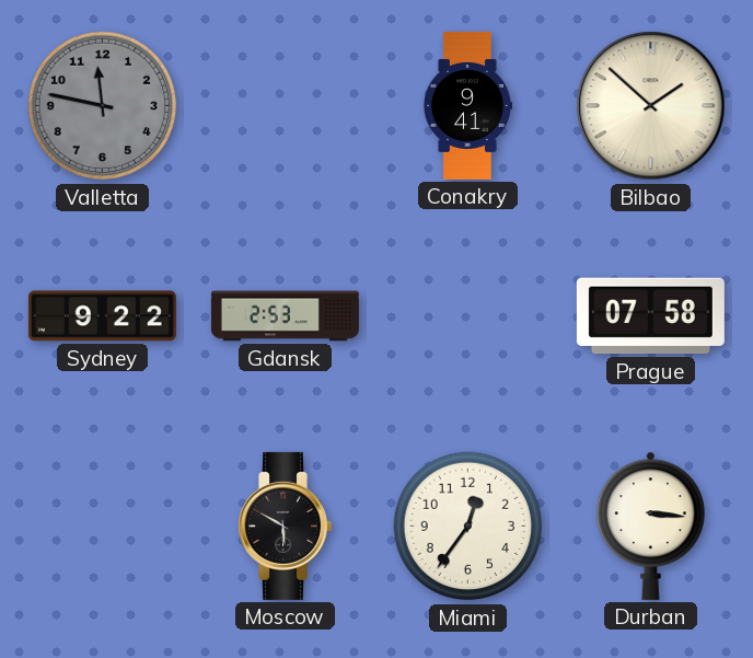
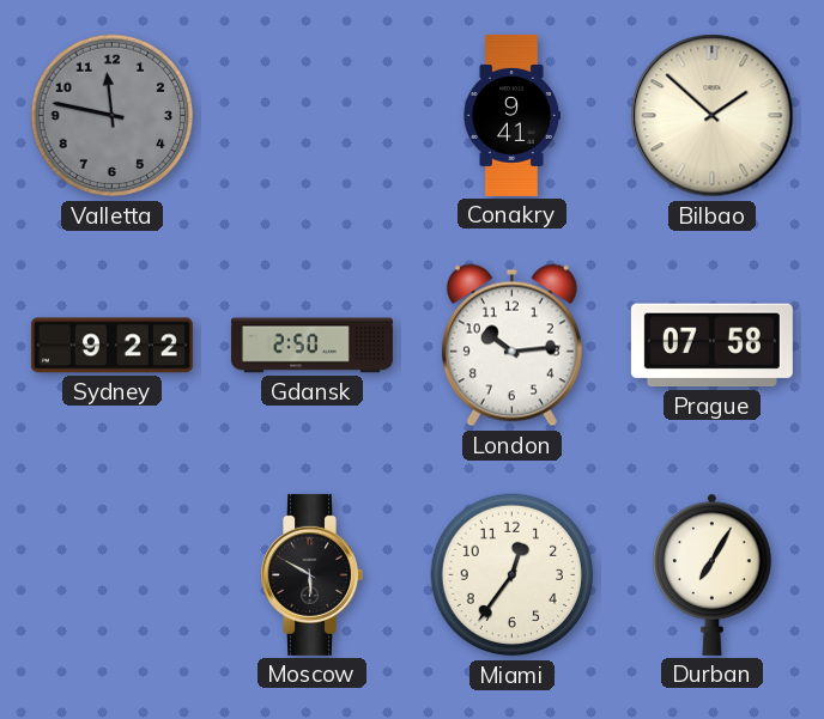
Gdansk: 2:53 -> 2:50 (311, 346)
London: none -> 10:14 (511, 346)
Durban: 3:16 -> 7:05 (713, 574)
